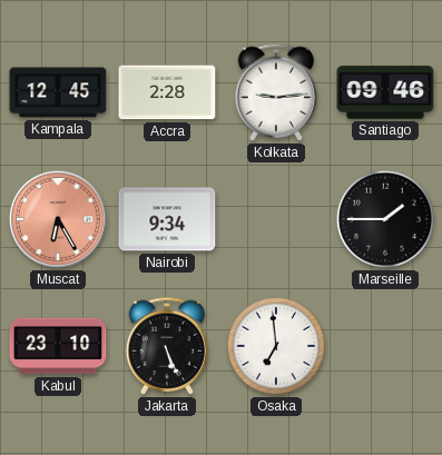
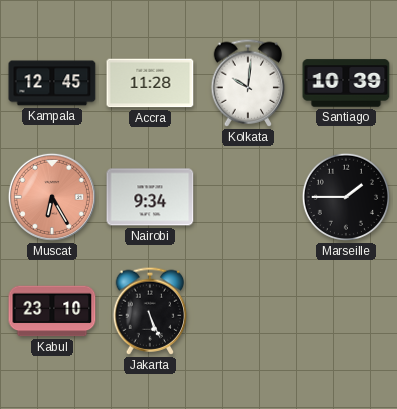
Accra: 2:28 -> 11:28 (150, 83)
Kolkata: 9:14 -> 10:01 (248, 83)
Santiago: 09:46 -> 10:39 (346, 83)
Osaka: 6:59 -> none (276, 346)
